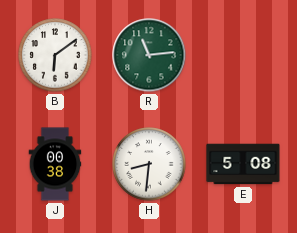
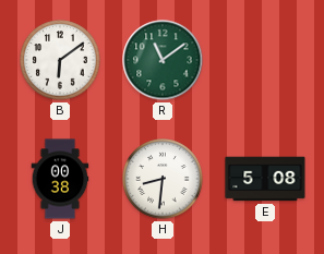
R: 11:14 -> 11:09 (163, 60)
